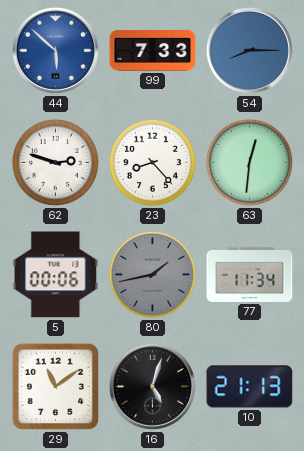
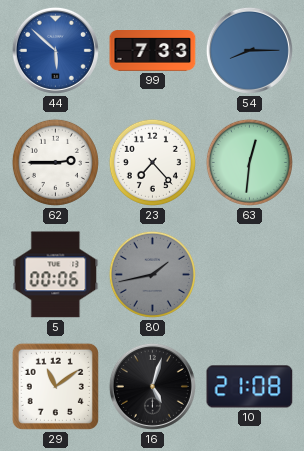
62: 2:48 -> 2:45 (55, 162)
23: 8:23 -> 7:23 (152, 162)
77: 11:34 -> none (250, 274)
10: 21:13 -> 21:08 (250, 387)
